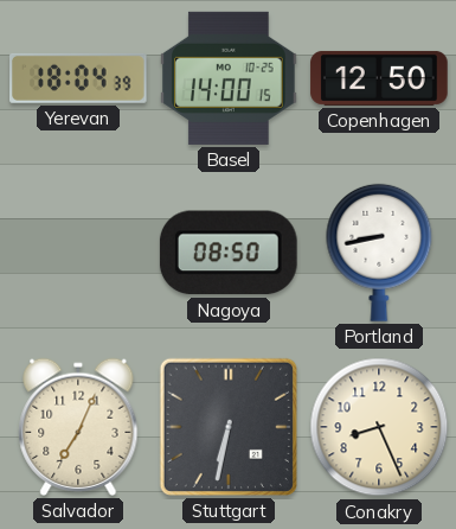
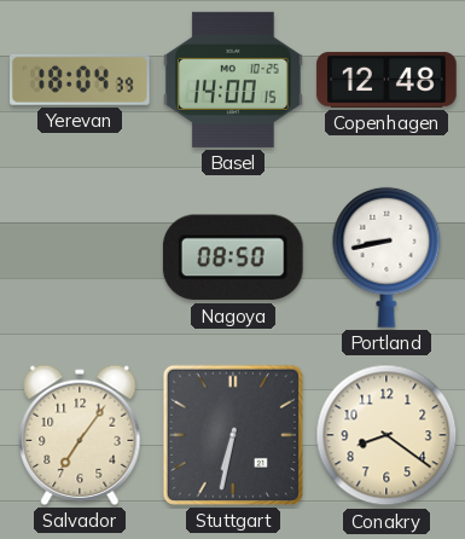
Copenhagen: 12:50 -> 12:48 (386, 80)
Salvador: 7:04 -> 7:06 (80, 435)
Conakry: 8:26 -> 8:21 (386, 435)
